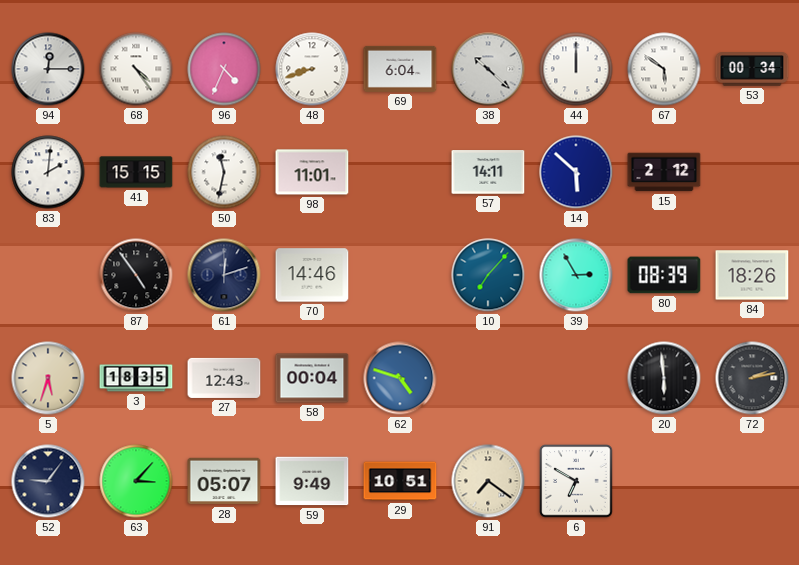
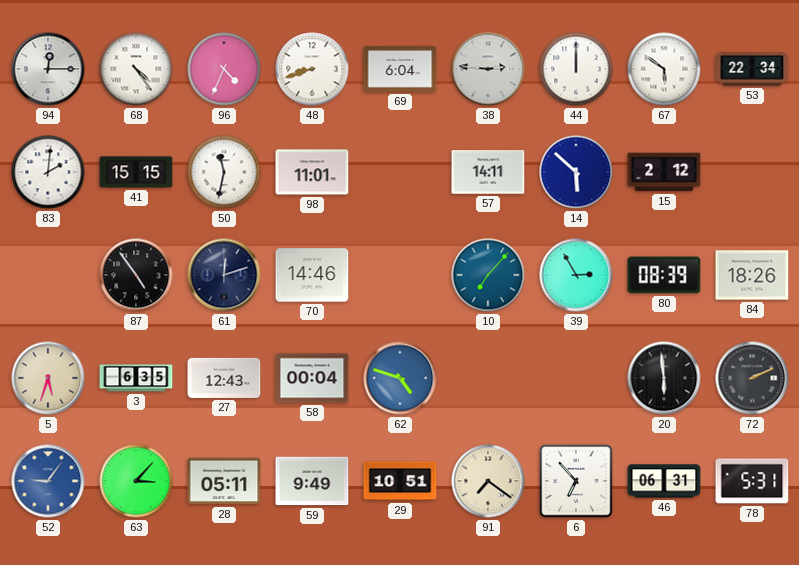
38: 10:22 -> 2:46 (488, 69)
53: 00:34 -> 22:34 (752, 69)
3: 18:35 -> 6:35 (136, 378)
72: 2:13 -> 2:11 (752, 378)
52 dial: navy -> blue (48, 481)
28: 05:07 -> 05:11 (224, 481)
6: 6:50 -> 6:53 (576, 481)
46: none -> 06:31 (664, 481)
78: none -> 5:31 (752, 481)
